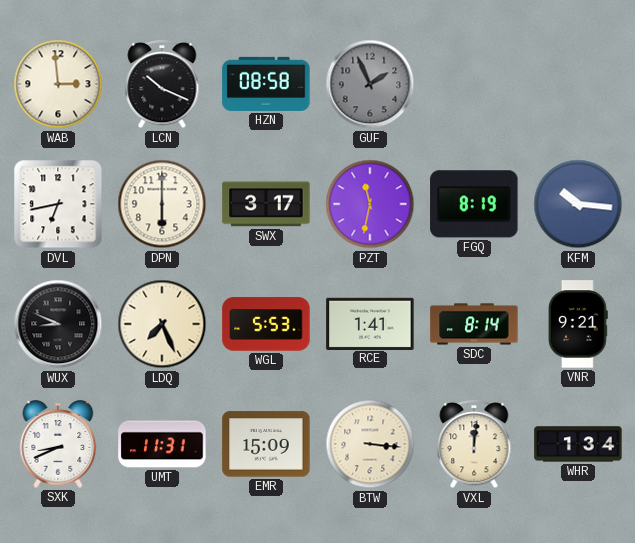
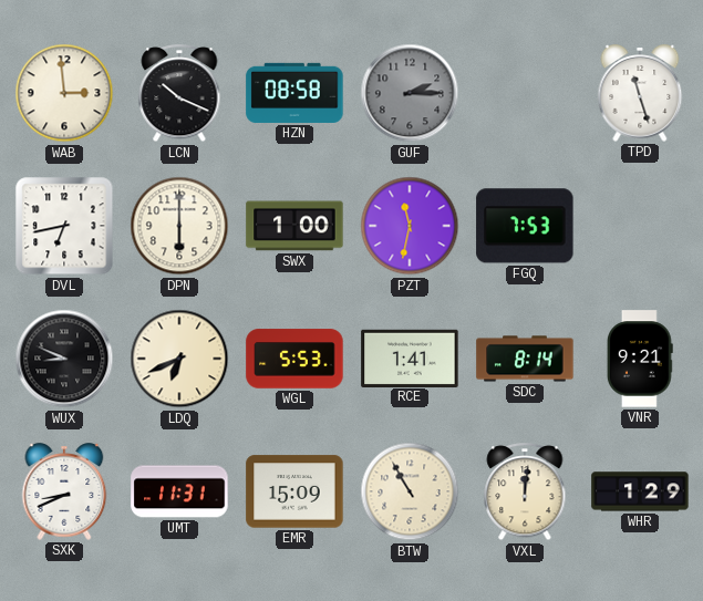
GUF: 1:56 -> 2:15 (410, 93)
TPD: none -> 11:27 (640, 93)
SWX: 3:17 -> 1:00 (294, 226)
FGQ: 8:19 -> 7:53 (525, 226)
KFM: 10:16 -> none (578, 204)
LDQ: 7:26 -> 6:41 (179, 359)
BTW: 3:16 -> 10:55 (410, 491)
WHR: 1:34 -> 1:29 (640, 491)
